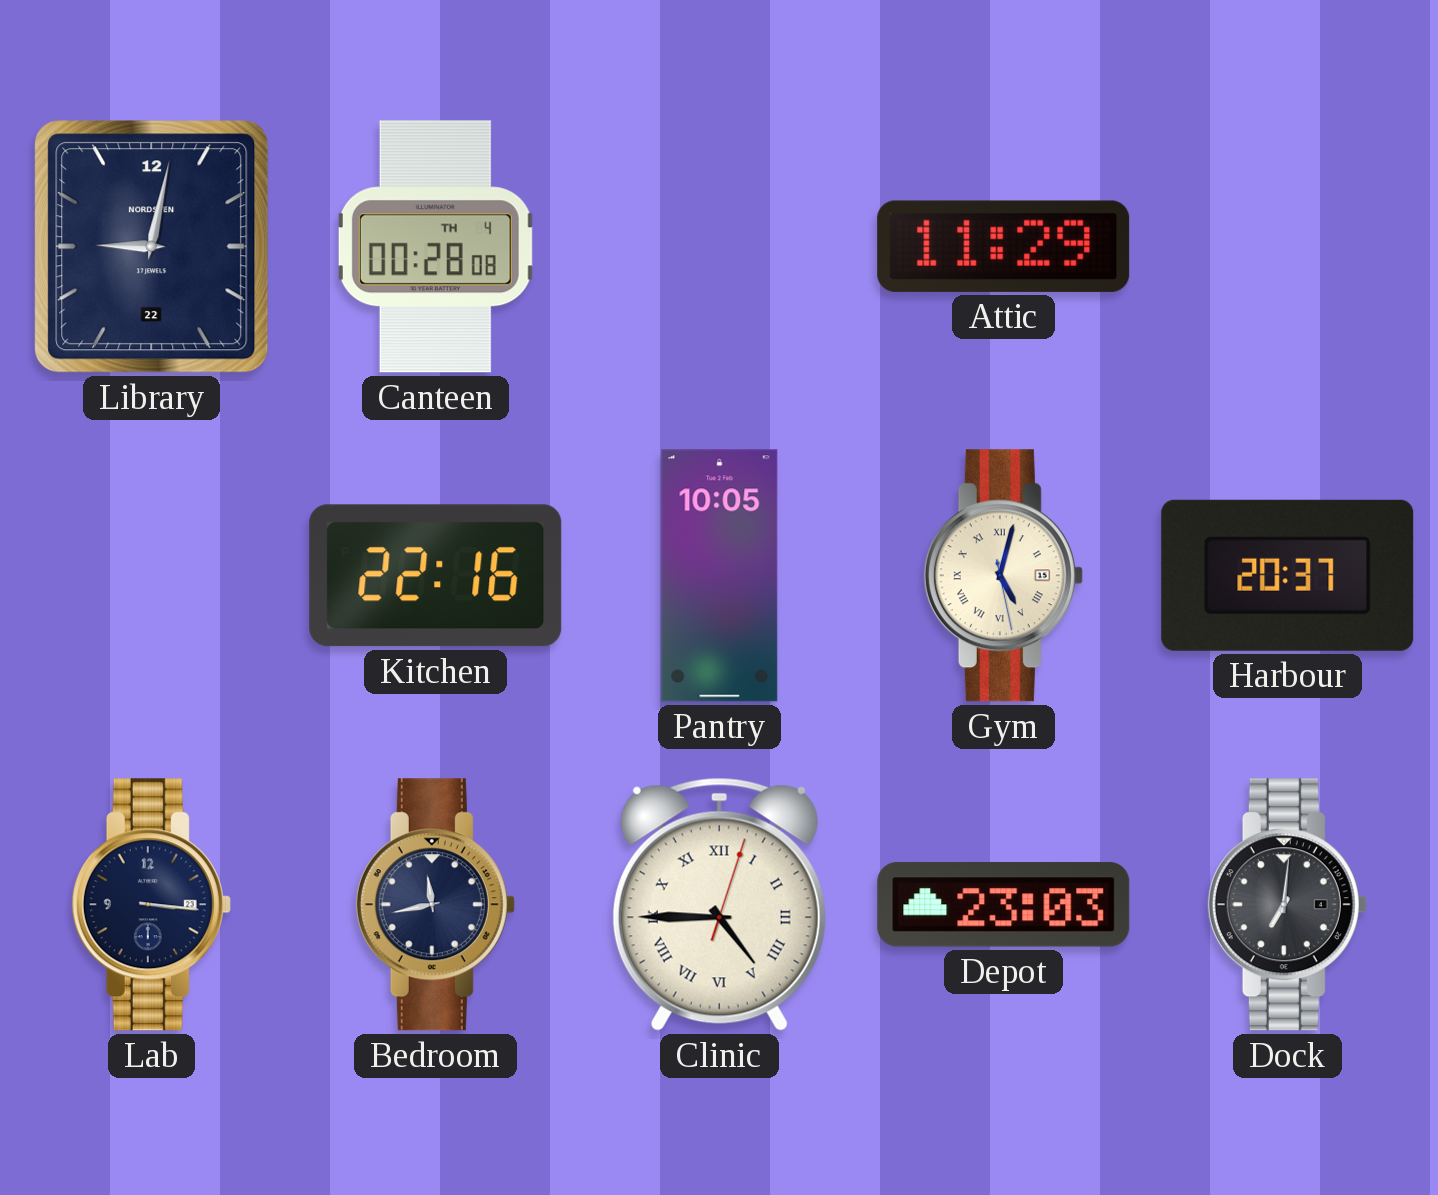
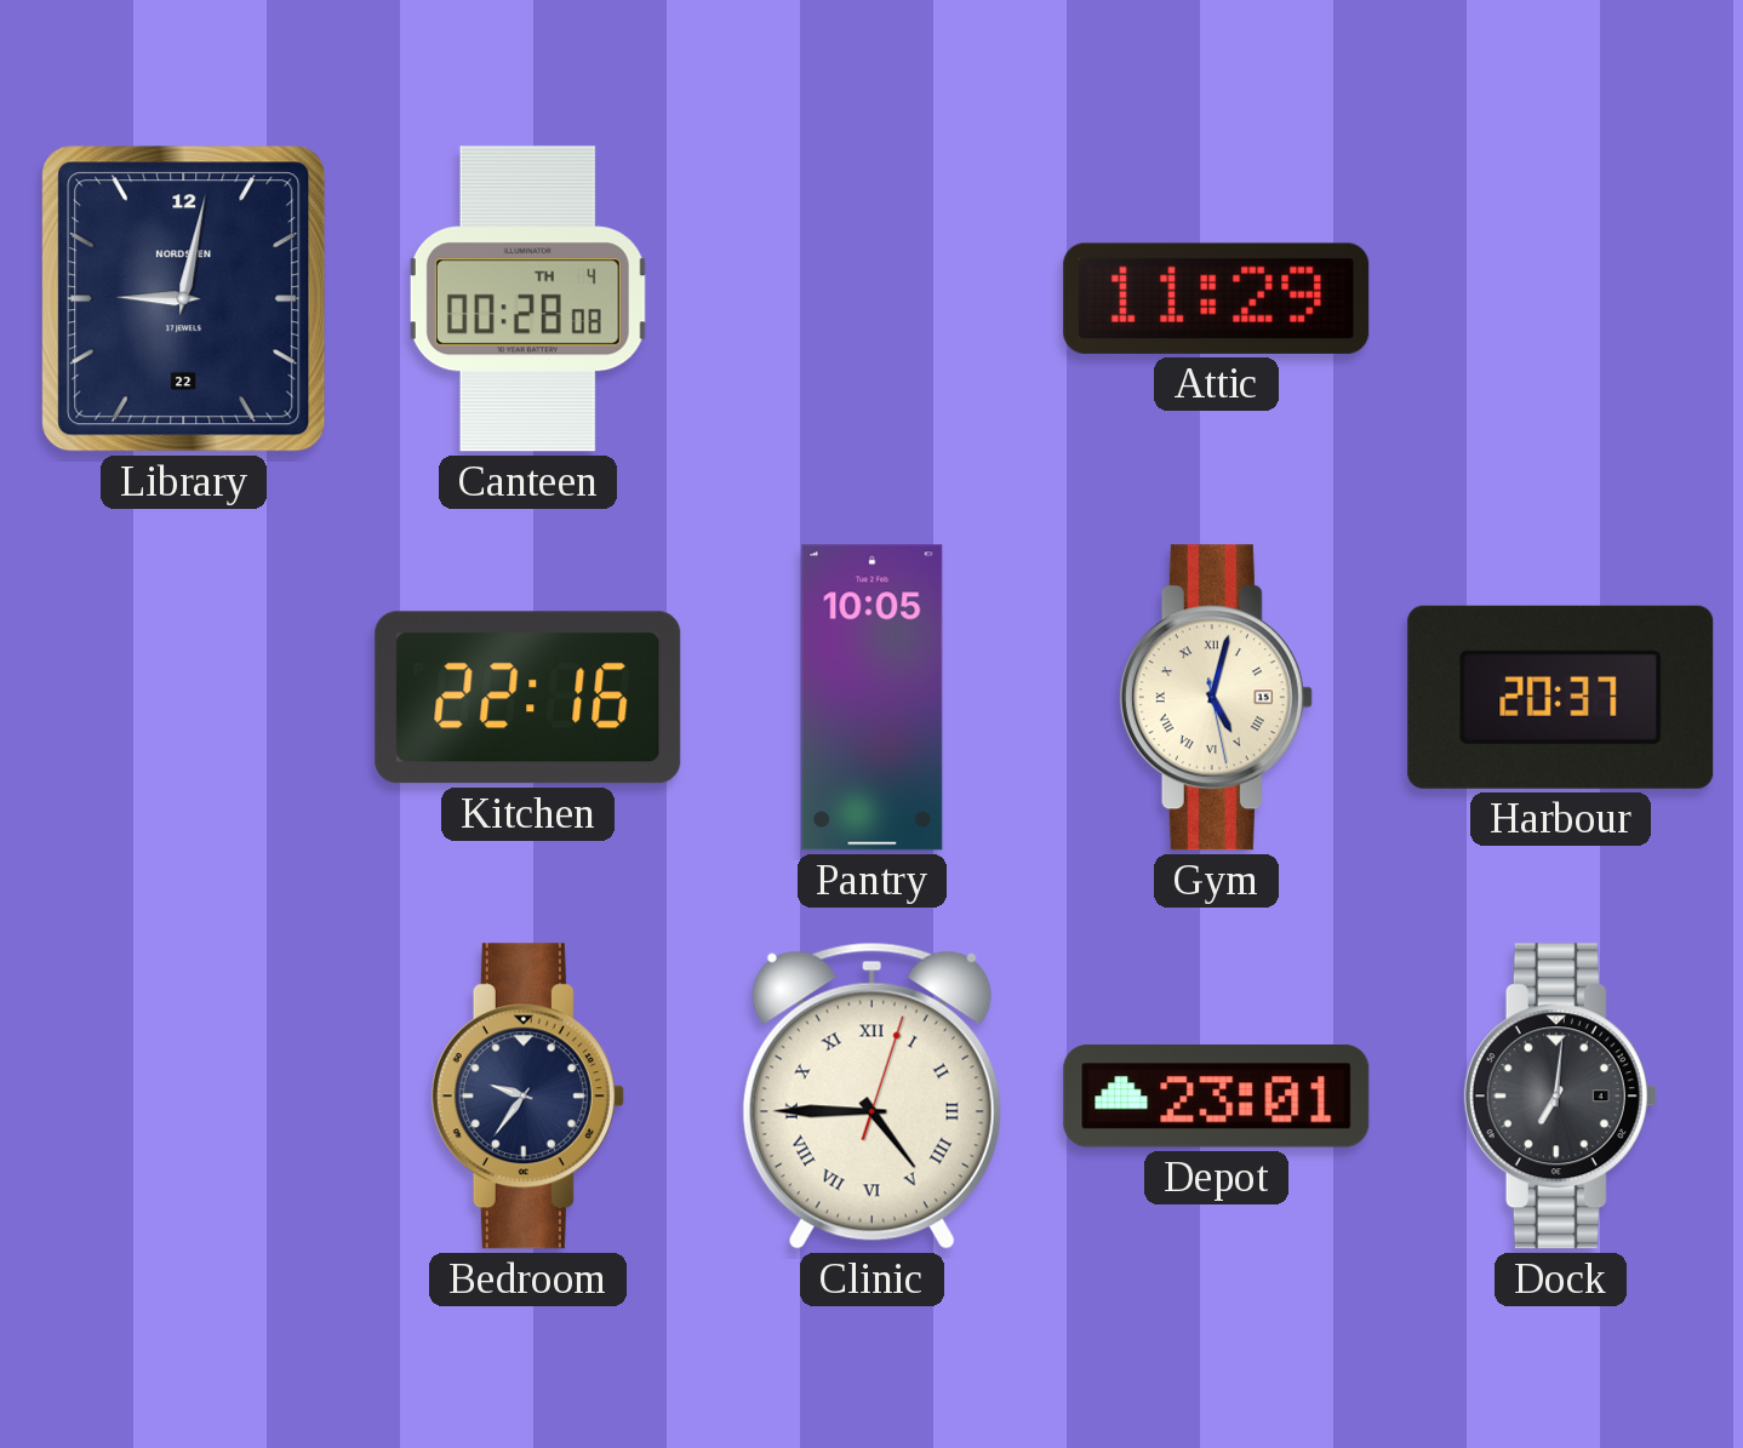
Lab: 3:16 -> none (151, 905)
Bedroom: 11:43 -> 9:36 (527, 1097)
Depot: 23:03 -> 23:01 (1217, 1097)
